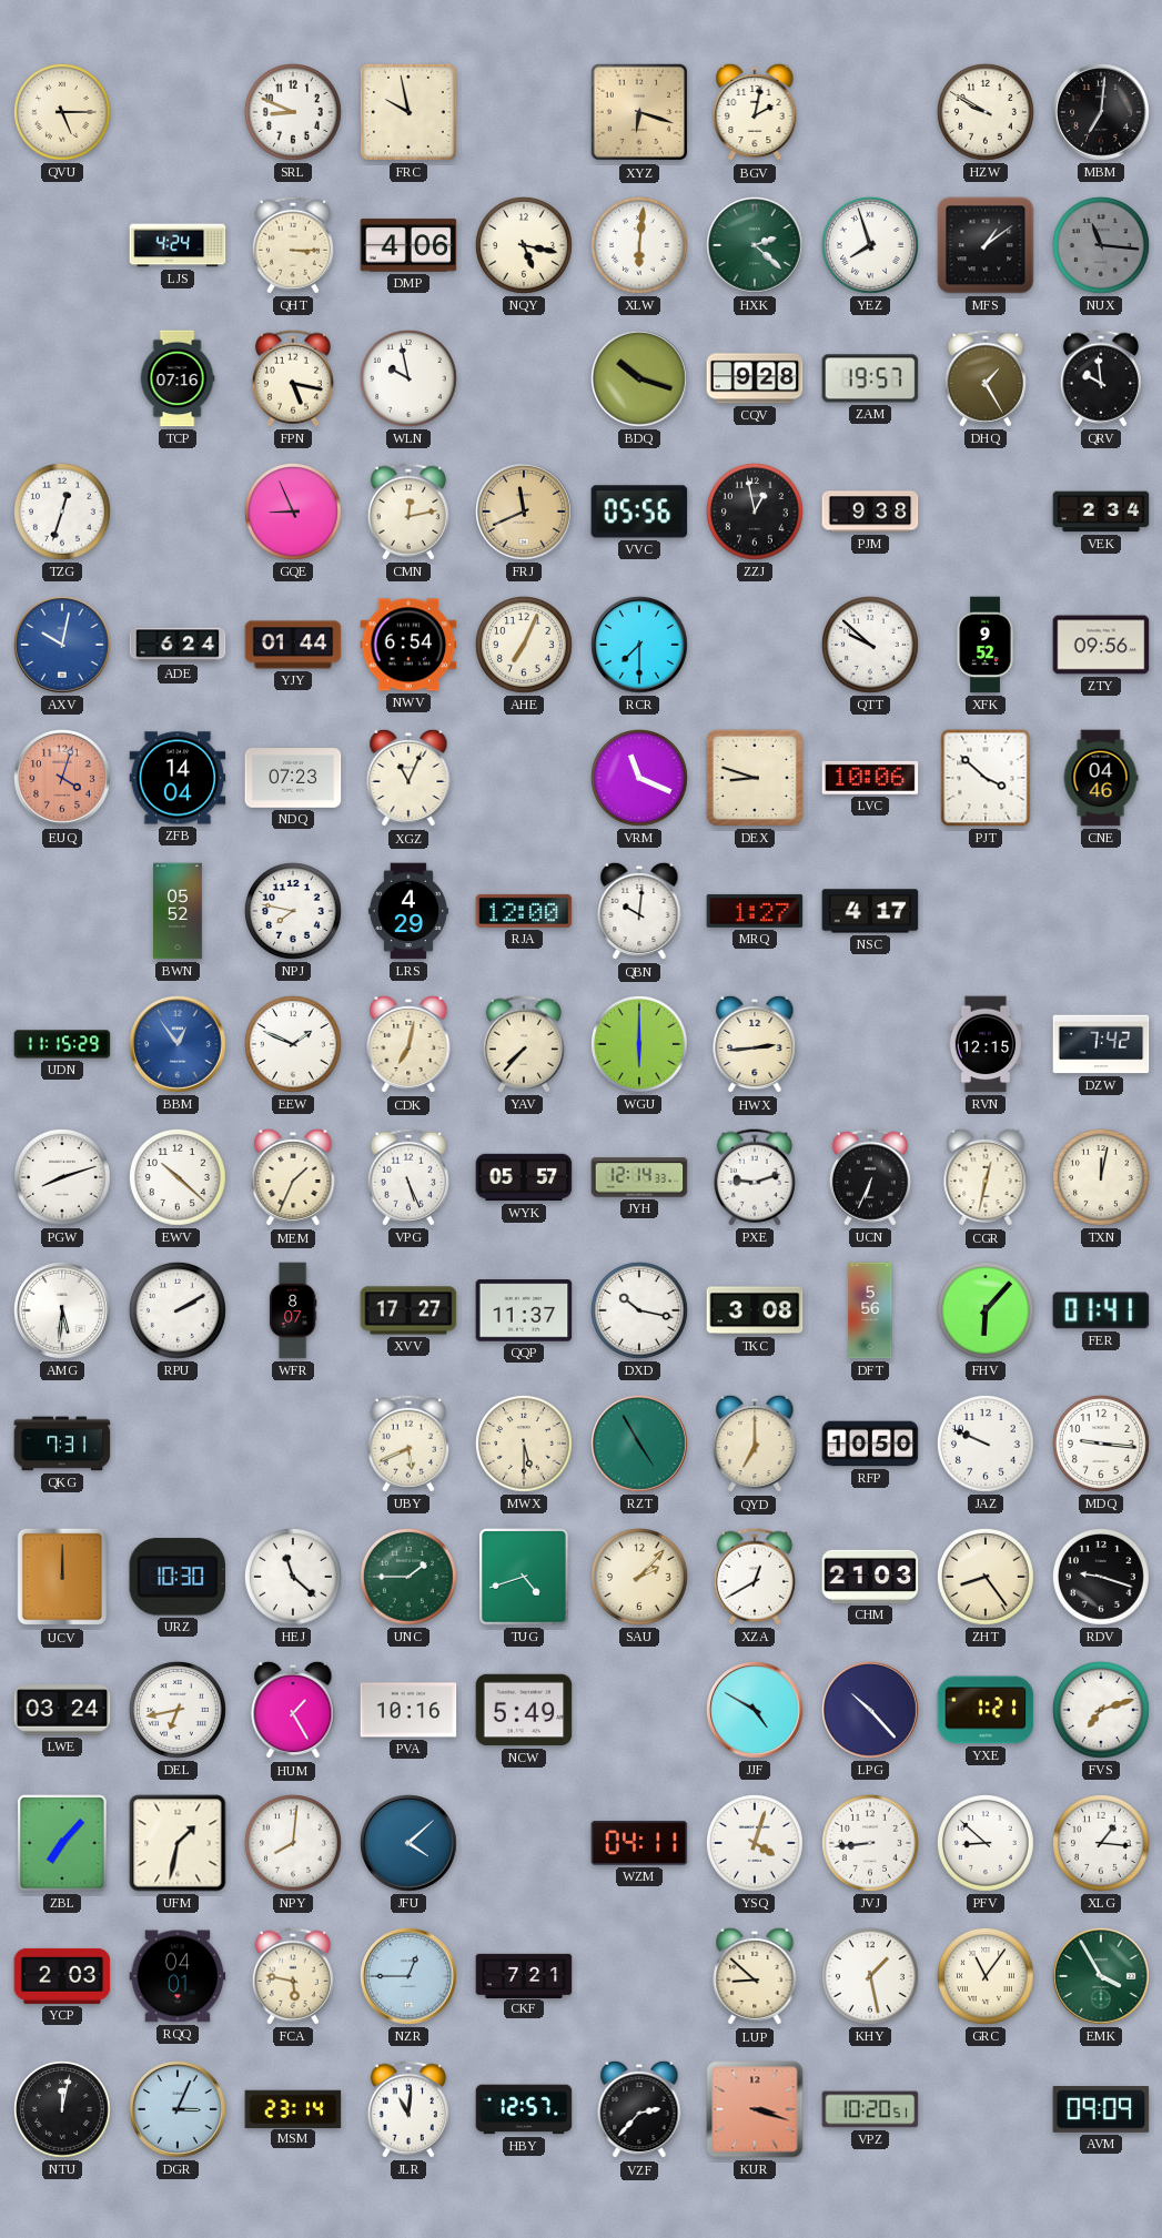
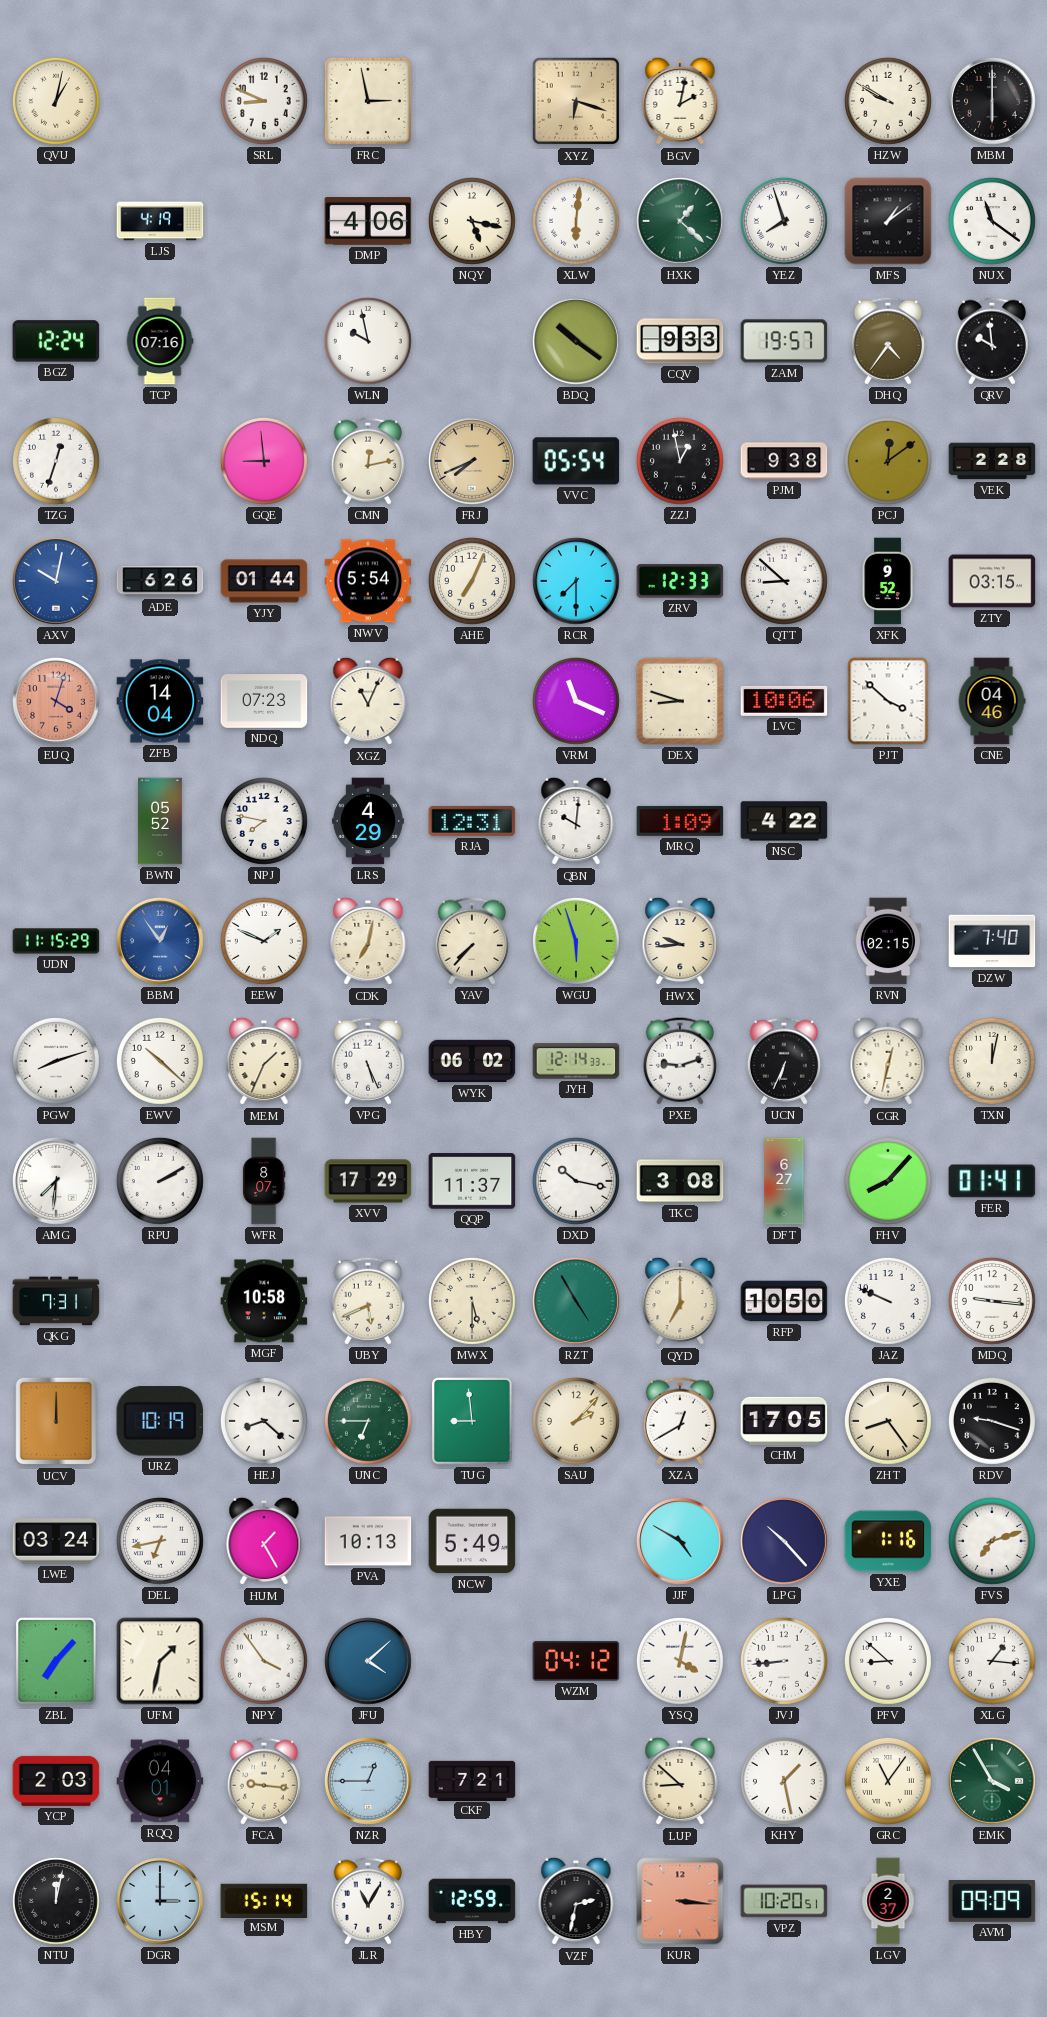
QVU: 5:15 -> 1:02 (56, 101)
FRC: 9:58 -> 2:58 (368, 101)
MBM: 7:01 -> 6:00 (993, 102)
LJS: 4:24 -> 4:19 (160, 221)
QHT: 3:15 -> none (293, 245)
HXK: 2:22 -> 1:22 (681, 222)
NUX: 11:16 -> 11:21 (992, 221)
NUX dial: grey -> white (992, 221)
BGZ: none -> 12:24 (56, 341)
FPN: 5:17 -> none (293, 378)
BDQ: 10:18 -> 10:21 (577, 342)
CQV: 9:28 -> 9:33 (680, 341)
DHQ: 1:25 -> 4:36 (888, 341)
GQE: 8:56 -> 8:59 (264, 461)
FRJ: 11:41 -> 7:41 (473, 462)
VVC: 05:56 -> 05:54 (576, 461)
PCJ: none -> 12:09 (888, 461)
VEK: 2:34 -> 2:28 (992, 461)
ADE: 6:24 -> 6:26 (160, 581)
NWV: 6:54 -> 5:54 (368, 581)
ZRV: none -> 12:33 (680, 581)
QTT: 9:52 -> 8:52 (784, 581)
ZTY: 09:56 -> 03:15 (992, 581)
RJA: 12:00 -> 12:31 (472, 821)
MRQ: 1:27 -> 1:09 (680, 821)
NSC: 4:17 -> 4:22 (784, 821)
WGU: 6:00 -> 5:57 (576, 941)
HWX: 2:44 -> 9:44 (680, 941)
RVN: 12:15 -> 02:15 (887, 941)
DZW: 7:42 -> 7:40 (992, 941)
WYK: 05:57 -> 06:02 (472, 1061)
AMG: 5:31 -> 7:31 (57, 1182)
XVV: 17:27 -> 17:29 (368, 1181)
DFT: 5:56 -> 6:27 (784, 1181)
FHV: 6:07 -> 8:07 (888, 1181)
MGF: none -> 10:58 (264, 1301)
URZ: 10:30 -> 10:19 (160, 1421)
HEJ: 11:22 -> 8:22 (264, 1421)
UNC: 1:45 -> 6:45 (368, 1421)
TUG: 4:42 -> 8:59 (472, 1421)
CHM: 21:03 -> 17:05 (784, 1421)
PVA: 10:16 -> 10:13 (368, 1541)
YXE: 1:21 -> 1:16 (888, 1541)
NPY: 8:01 -> 3:54 (264, 1661)
WZM: 04:11 -> 04:12 (576, 1661)
YSQ: 4:03 -> 4:02 (680, 1661)
FCA: 5:47 -> 9:16 (264, 1781)
DGR: 3:04 -> 3:00 (161, 1902)
MSM: 23:14 -> 15:14 (264, 1900)
JLR: 11:01 -> 11:05 (368, 1901)
HBY: 12:57 -> 12:59 (472, 1901)
VZF: 2:37 -> 2:32 (576, 1901)
KUR: 3:18 -> 3:16 (680, 1901)
LGV: none -> 2:37 (888, 1901)
